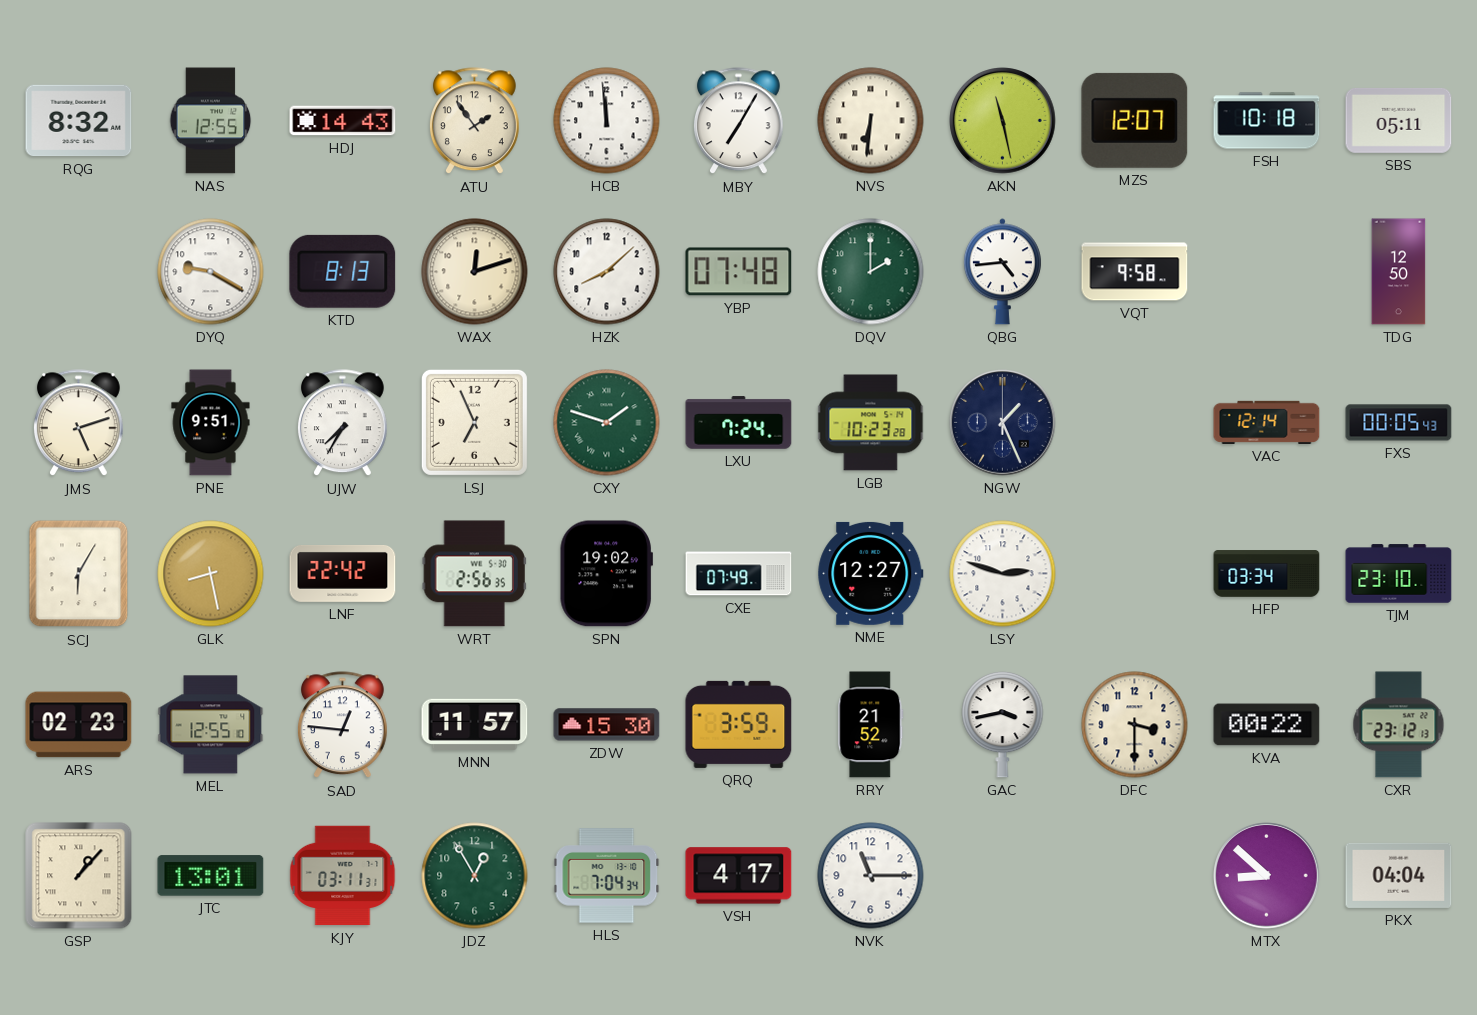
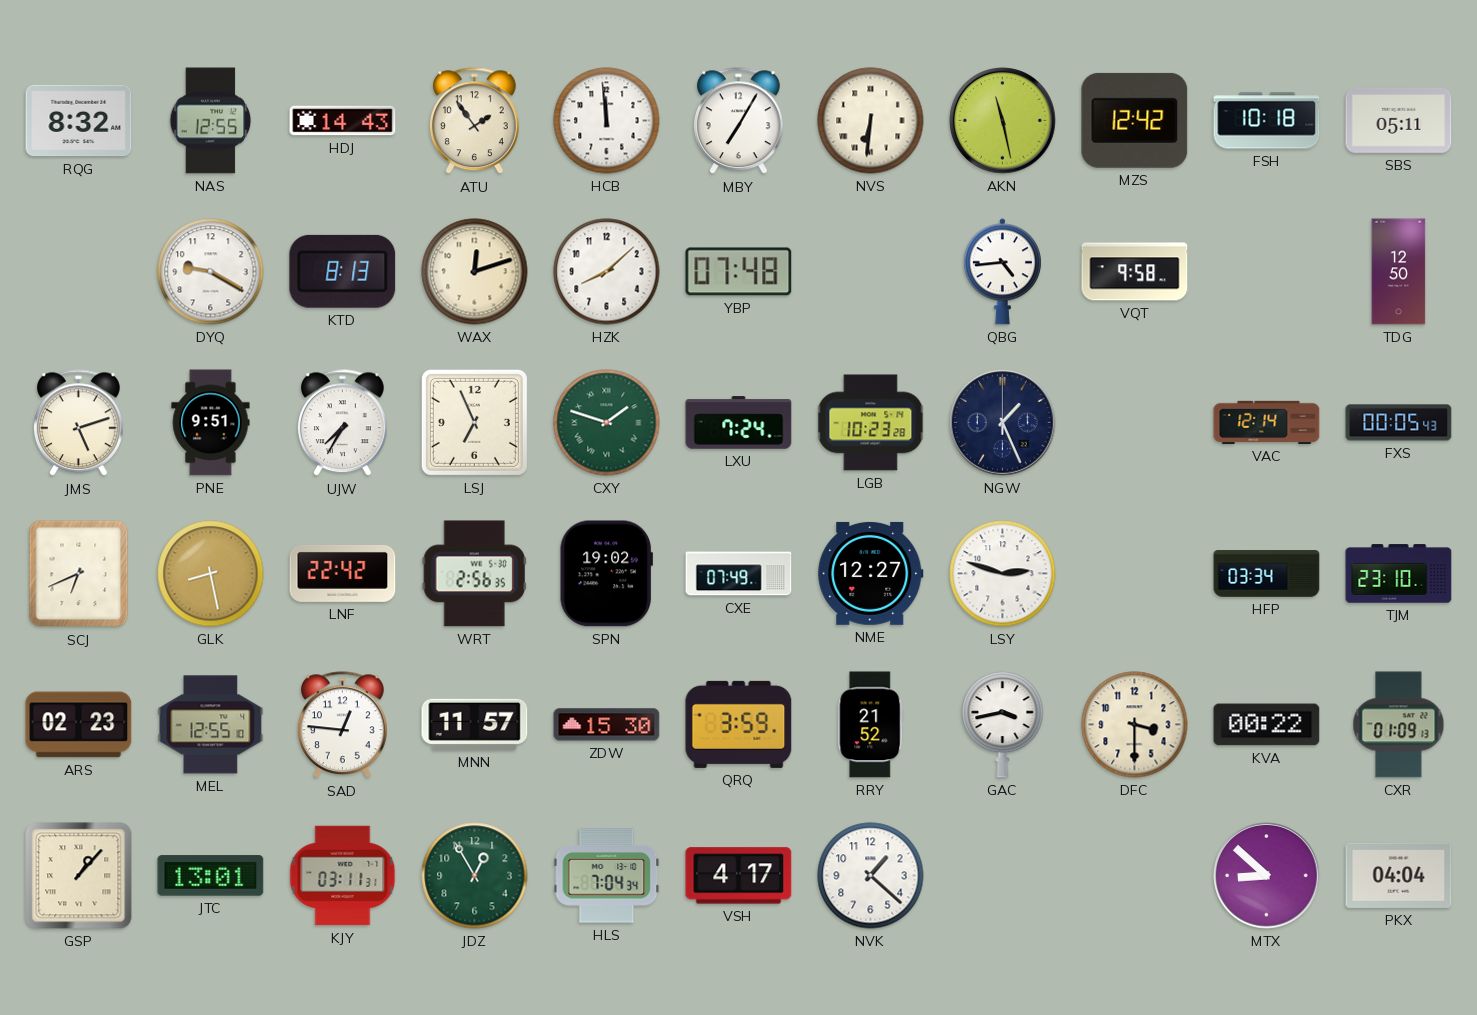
MZS: 12:07 -> 12:42 (1135, 120)
DQV: 2:00 -> none (871, 272)
SCJ: 6:05 -> 6:41 (79, 574)
CXR: 23:12 -> 01:09 (1399, 725)
NVK: 11:15 -> 1:22 (871, 876)
